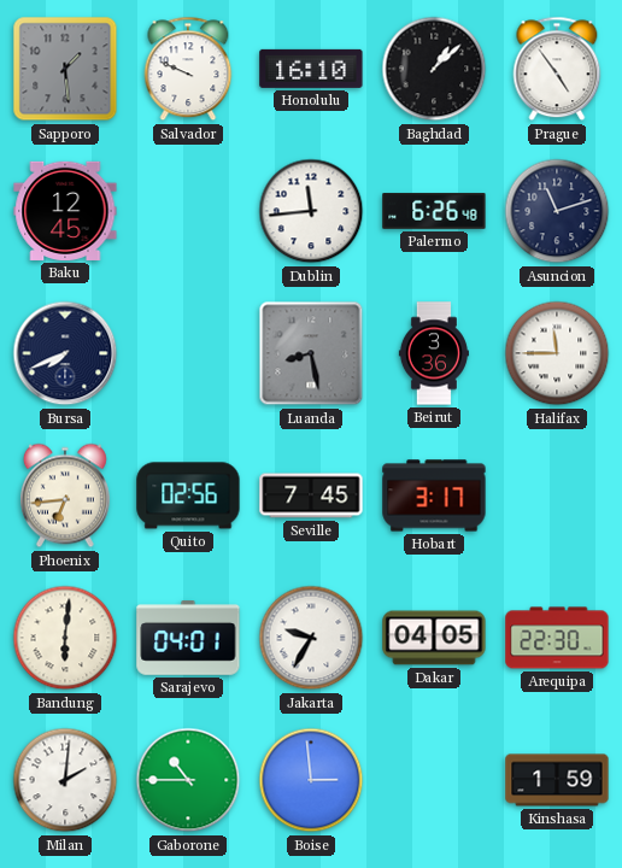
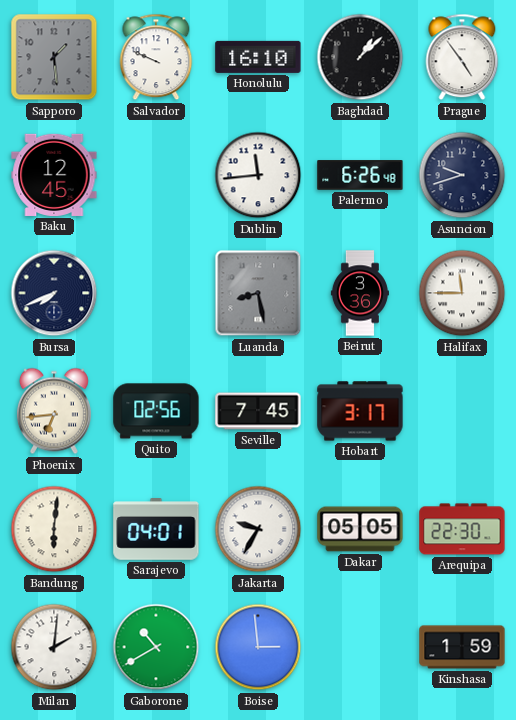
Asuncion: 11:12 -> 9:42 (462, 175)
Dakar: 04:05 -> 05:05 (360, 529)
Gaborone: 10:45 -> 10:40 (156, 647)
